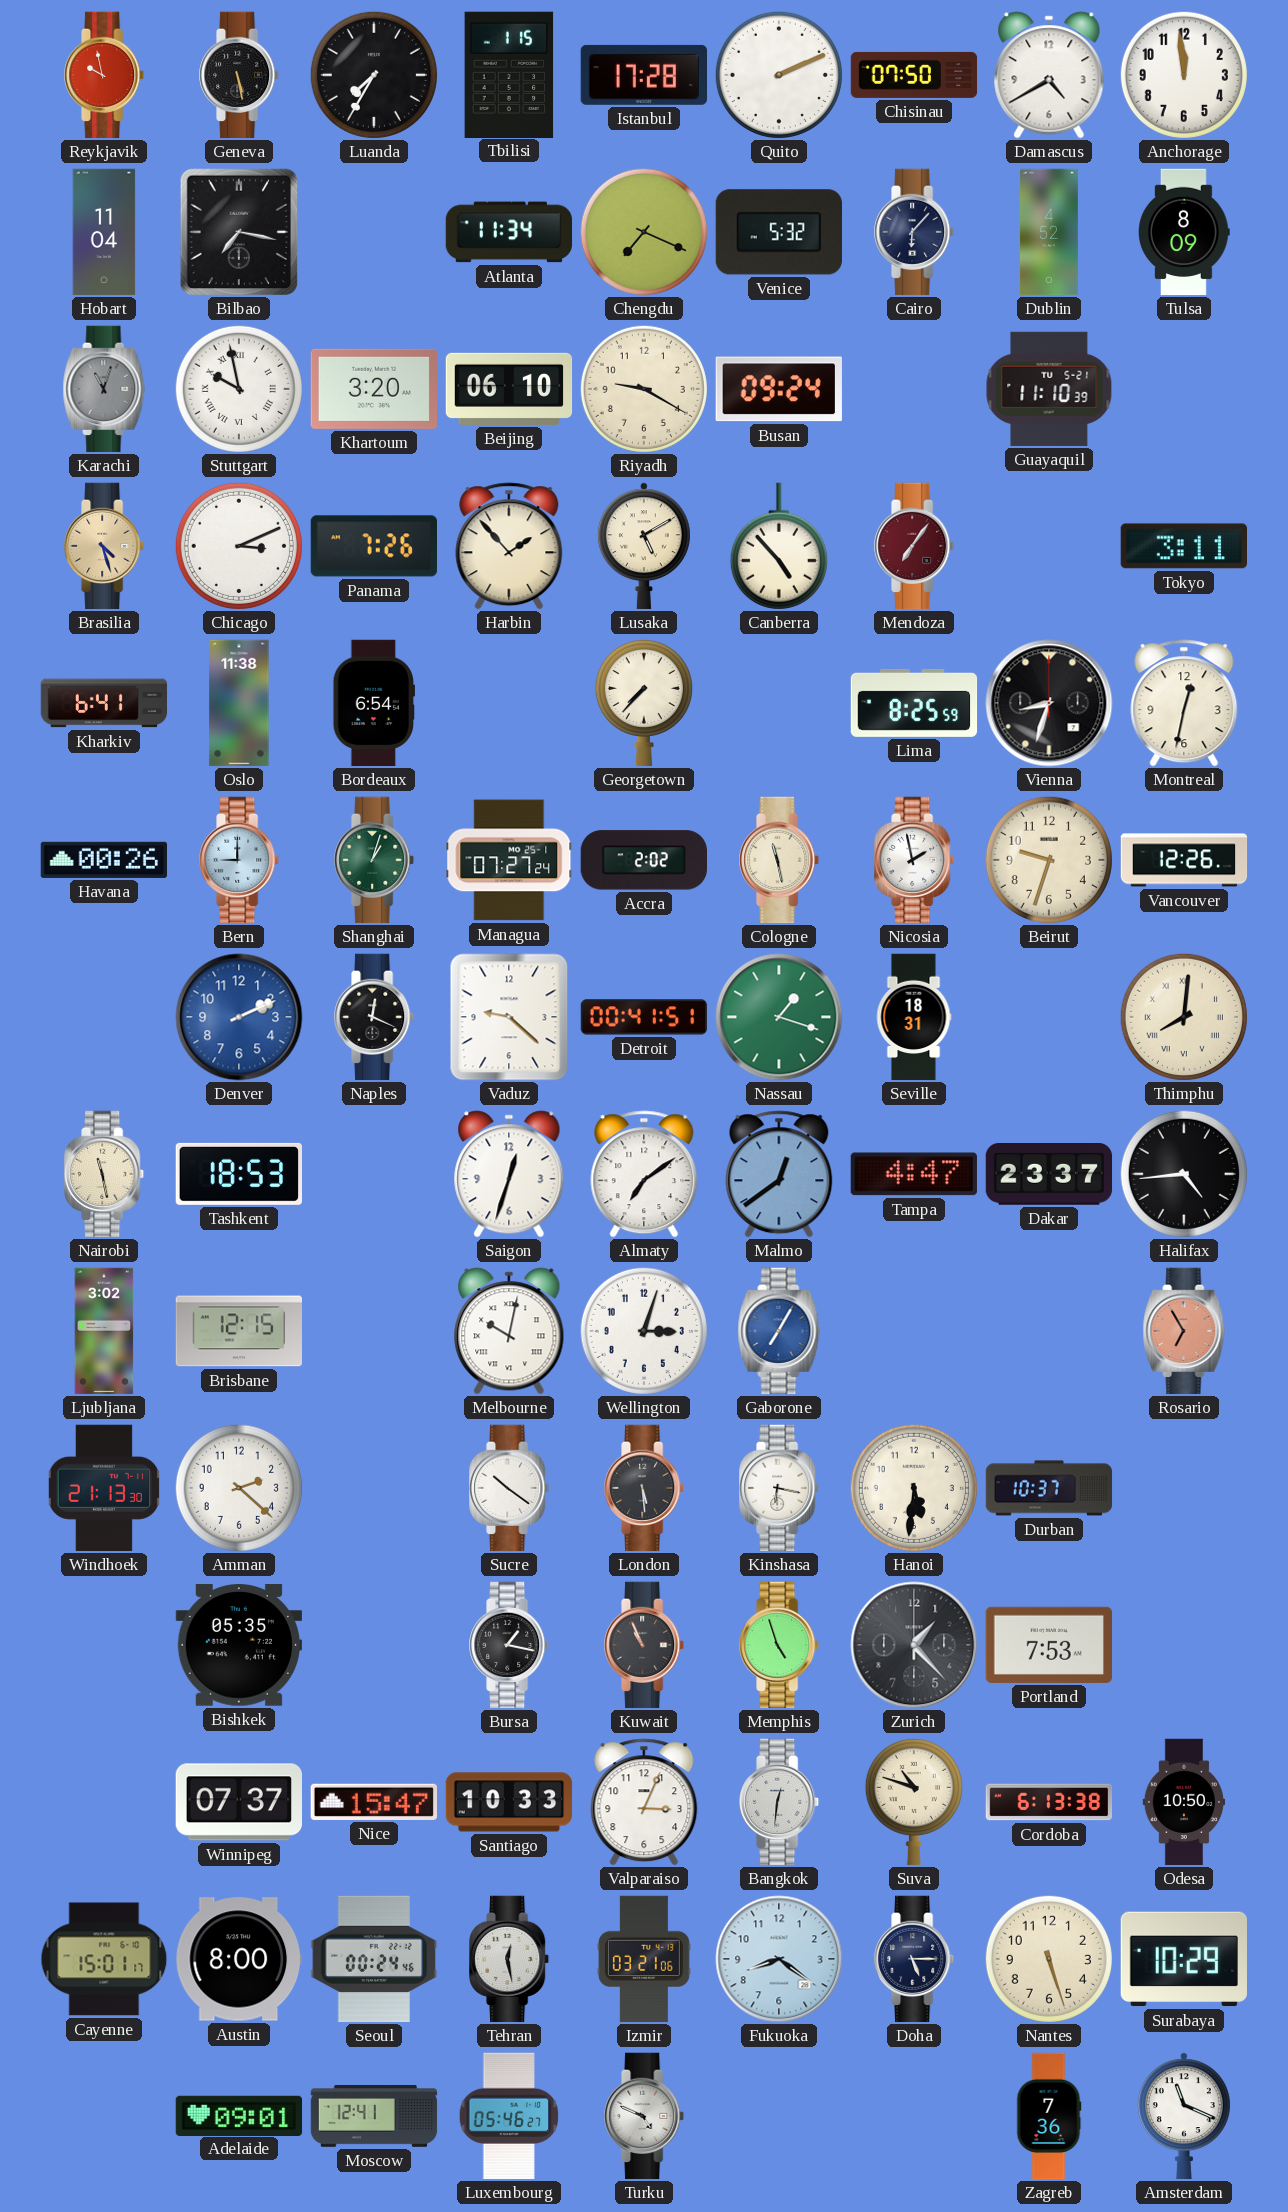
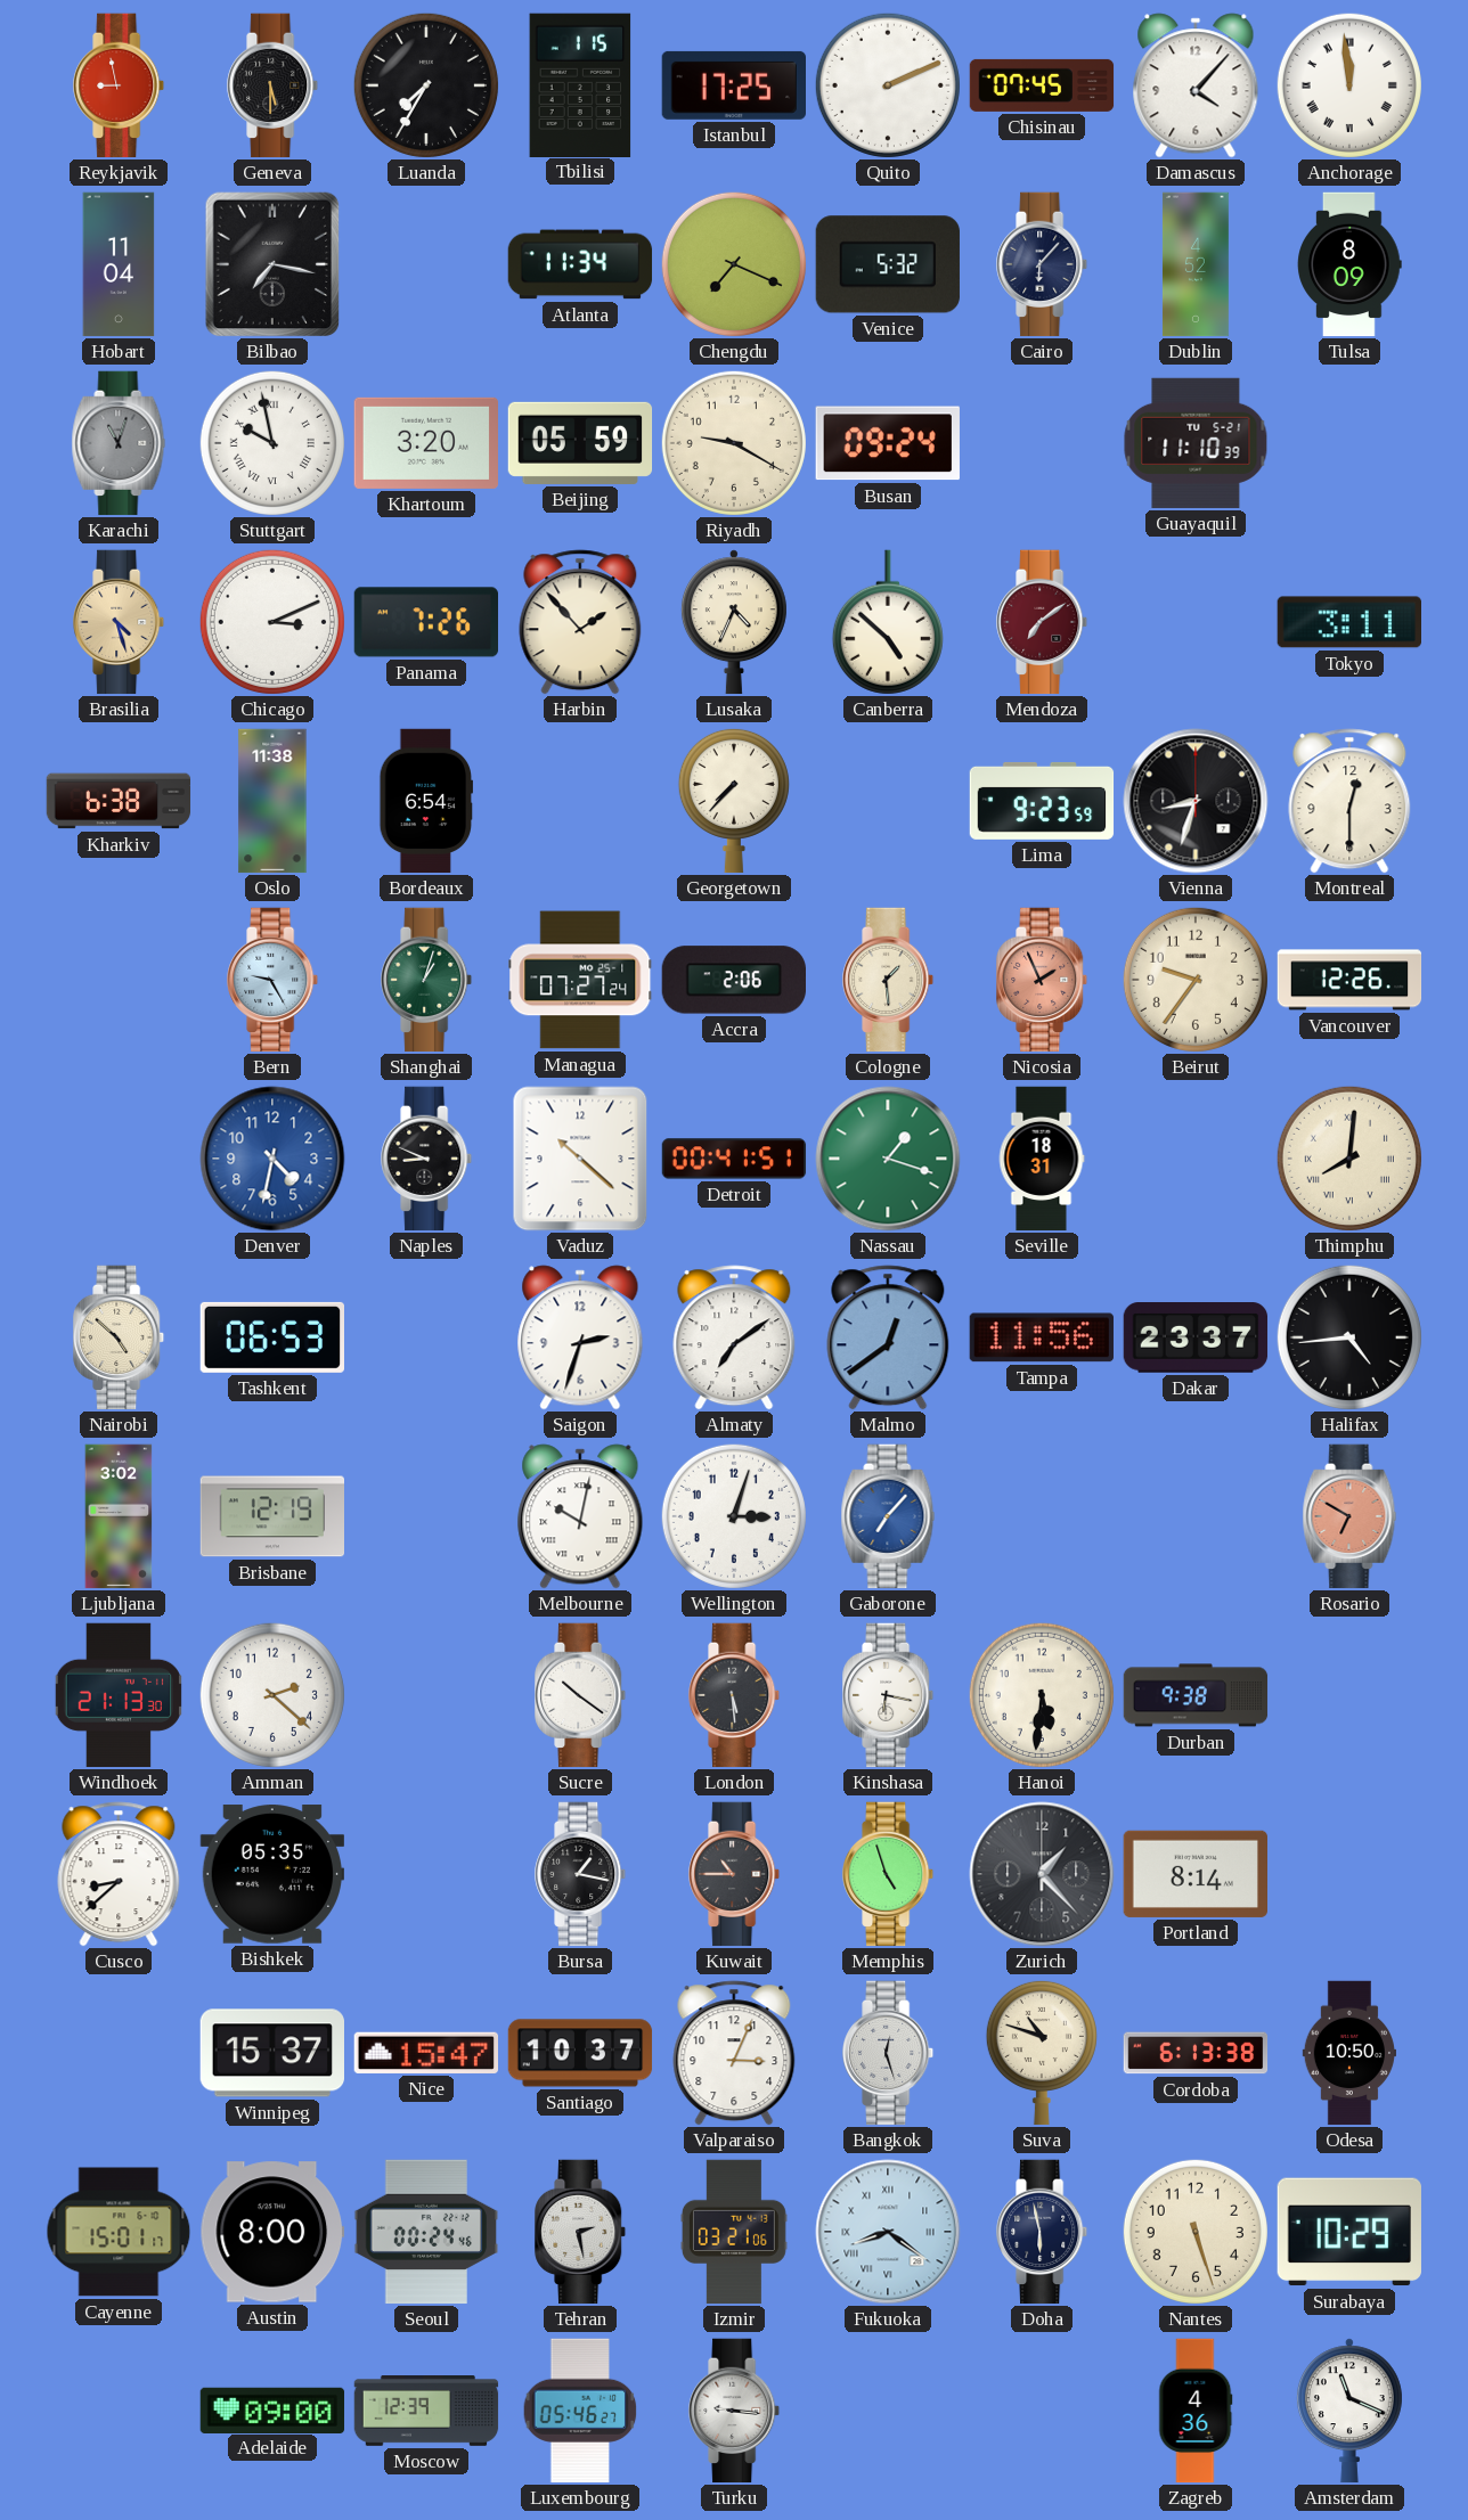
Reykjavik: 9:58 -> 8:58 (120, 85)
Geneva: 5:28 -> 5:30 (274, 85)
Istanbul: 17:28 -> 17:25 (733, 85)
Chisinau: 07:50 -> 07:45 (1042, 85)
Damascus: 4:40 -> 4:07 (1196, 85)
Anchorage numerals: Arabic -> Roman (1349, 85)
Beijing: 06:10 -> 05:59 (580, 443)
Lusaka: 5:10 -> 4:34 (734, 622)
Canberra: 4:53 -> 4:52 (888, 622)
Mendoza: 7:06 -> 7:09 (1043, 622)
Kharkiv: 6:41 -> 6:38 (119, 801)
Lima: 8:25 -> 9:23 (1042, 801)
Montreal: 12:32 -> 12:30 (1349, 801)
Havana: 00:26 -> none (103, 860)
Bern: 9:00 -> 9:25 (274, 980)
Accra: 2:02 -> 2:06 (733, 980)
Cologne: 11:28 -> 1:29 (889, 980)
Nicosia: 1:58 -> 1:56 (1043, 980)
Nicosia dial: white -> salmon (1043, 980)
Beirut: 9:33 -> 9:36 (1196, 980)
Denver: 2:11 -> 4:32 (272, 1159)
Naples: 12:19 -> 8:49 (427, 1159)
Vaduz: 9:22 -> 10:22 (580, 1159)
Nairobi: 11:28 -> 4:52 (120, 1337)
Tashkent: 18:53 -> 06:53 (272, 1337)
Saigon: 12:33 -> 2:33 (580, 1337)
Tampa: 4:47 -> 11:56 (1042, 1337)
Brisbane: 12:15 -> 12:19 (271, 1516)
Gaborone: 7:05 -> 7:07 (888, 1516)
Rosario: 6:55 -> 6:50 (1349, 1516)
Durban: 10:37 -> 9:38 (1196, 1695)
Cusco: none -> 8:38 (119, 1874)
Kuwait: 10:56 -> 10:45 (735, 1874)
Portland: 7:53 -> 8:14 (1194, 1874)
Winnipeg: 07:37 -> 15:37 (271, 2053)
Santiago: 10:33 -> 10:37 (580, 2053)
Bangkok: 12:31 -> 12:27 (889, 2053)
Tehran: 12:28 -> 2:28 (581, 2232)
Fukuoka numerals: Arabic -> Roman (888, 2232)
Doha: 5:15 -> 5:58 (1043, 2232)
Adelaide: 09:01 -> 09:00 (272, 2409)
Moscow: 12:41 -> 12:39 (426, 2412)
Turku: 4:49 -> 9:16 (735, 2411)
Zagreb: 7:36 -> 4:36 (1196, 2411)
